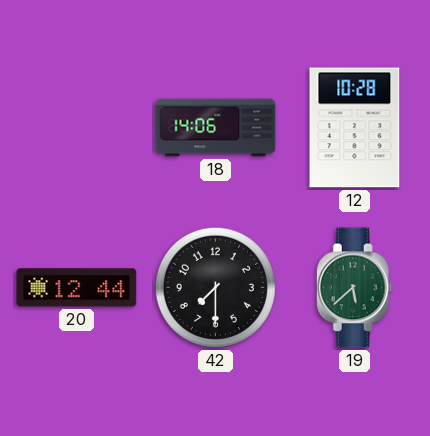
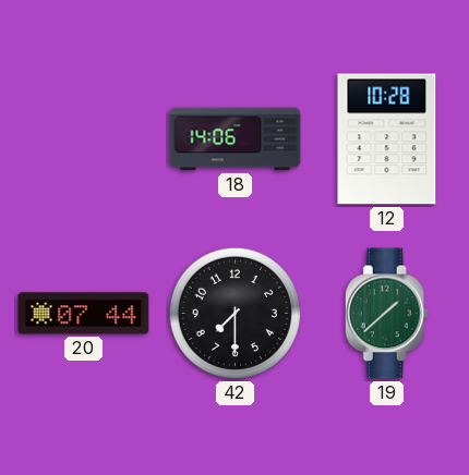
20: 12:44 -> 07:44 (84, 314)
19: 5:38 -> 1:38 (386, 314)
